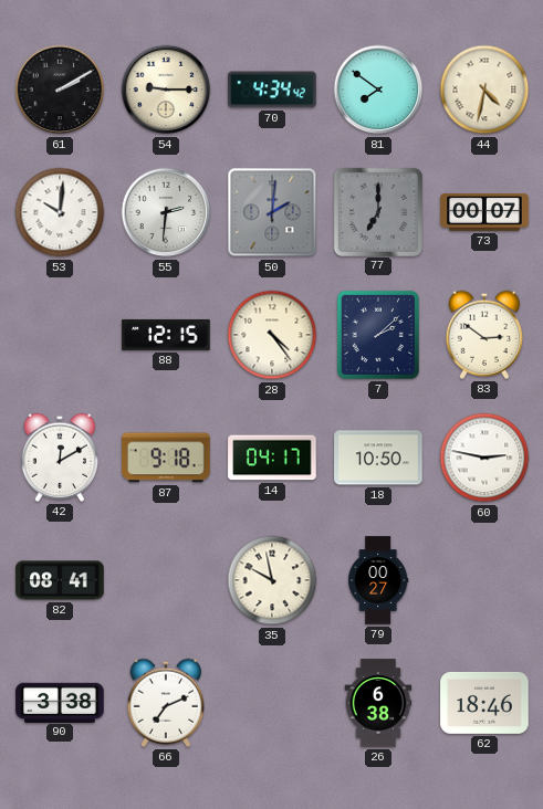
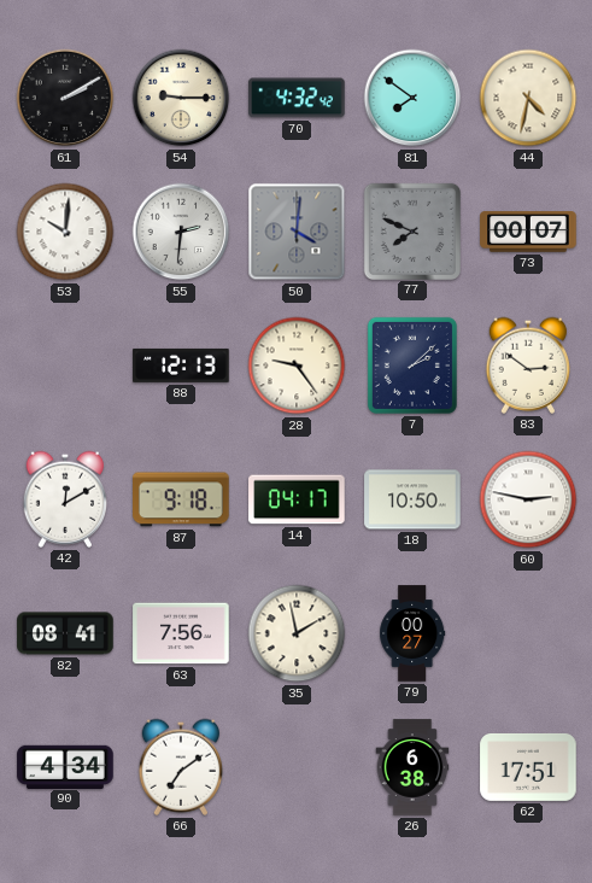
70: 4:34 -> 4:32 (297, 98)
50: 2:01 -> 4:01 (297, 232)
77: 7:00 -> 7:49 (411, 230)
88: 12:15 -> 12:13 (181, 366)
28: 4:24 -> 9:24 (297, 366)
63: none -> 7:56 (181, 633)
35: 9:58 -> 1:58 (297, 633)
90: 3:38 -> 4:34 (65, 766)
66: 7:11 -> 7:09 (181, 767)
62: 18:46 -> 17:51 (528, 767)
